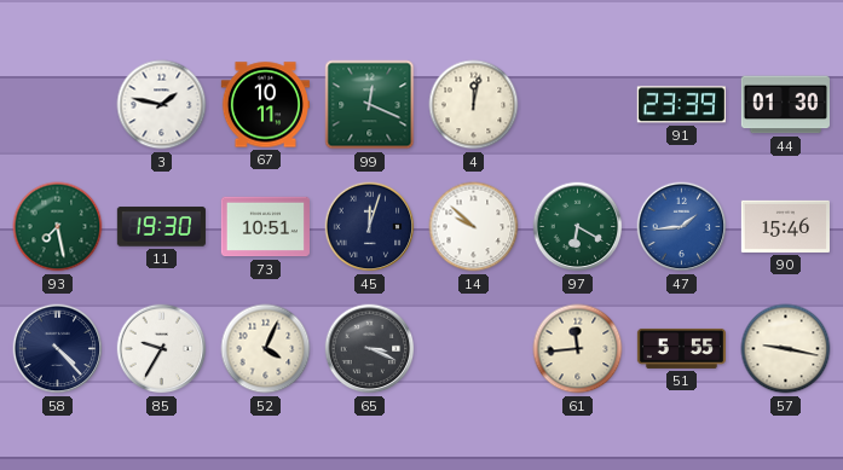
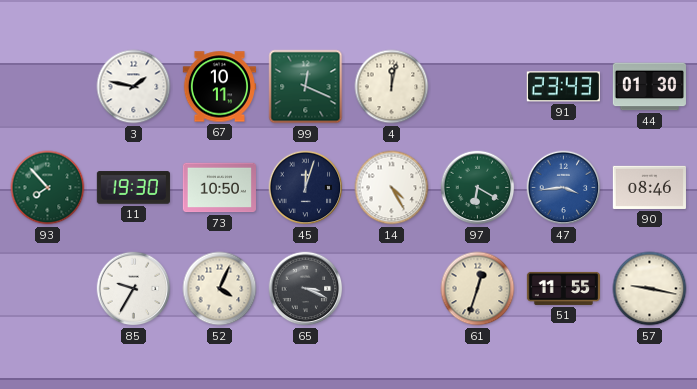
91: 23:39 -> 23:43 (563, 87)
93: 7:28 -> 7:53 (48, 188)
73: 10:51 -> 10:50 (219, 188)
14: 9:52 -> 4:25 (392, 188)
47: 1:44 -> 3:44 (564, 188)
90: 15:46 -> 08:46 (649, 187)
58: 4:23 -> none (58, 349)
61: 11:44 -> 12:33 (478, 289)
51: 5:55 -> 11:55 (563, 288)
